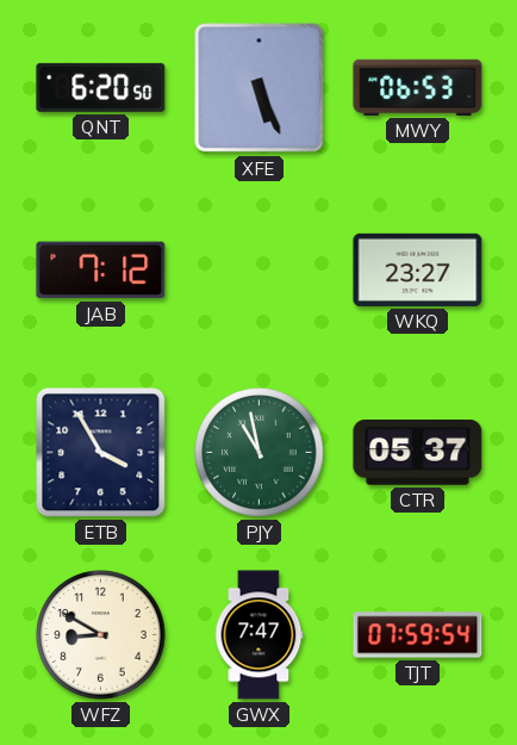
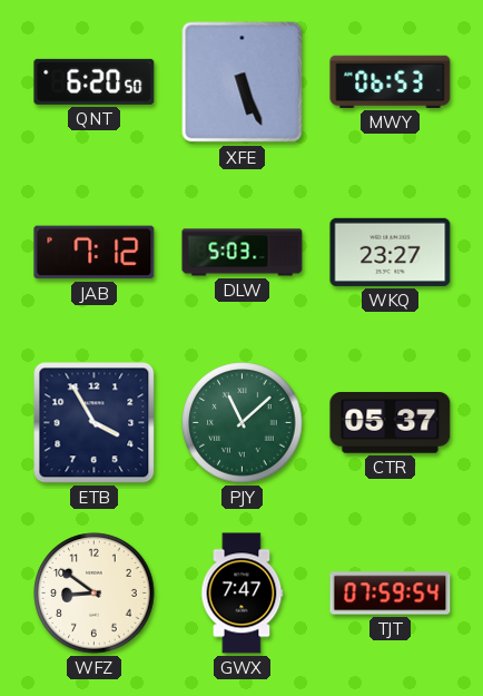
DLW: none -> 5:03 (243, 253)
PJY: 10:58 -> 11:08 (243, 423)
WFZ: 8:50 -> 8:51 (95, 594)
